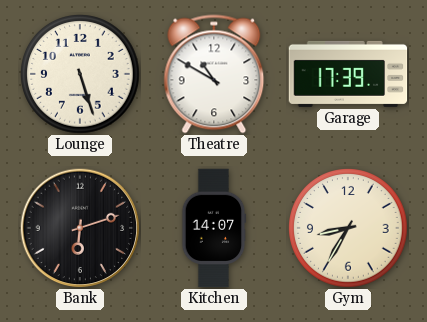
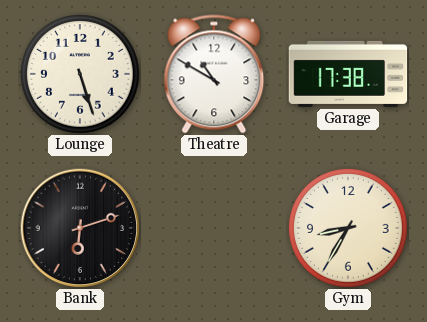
Garage: 17:39 -> 17:38 (348, 74)
Kitchen: 14:07 -> none (214, 228)
